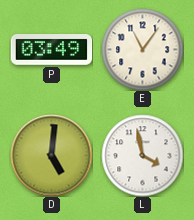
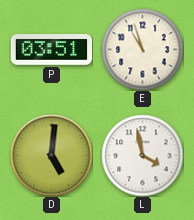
P: 03:49 -> 03:51 (51, 50)
E: 11:06 -> 10:57 (142, 49)
